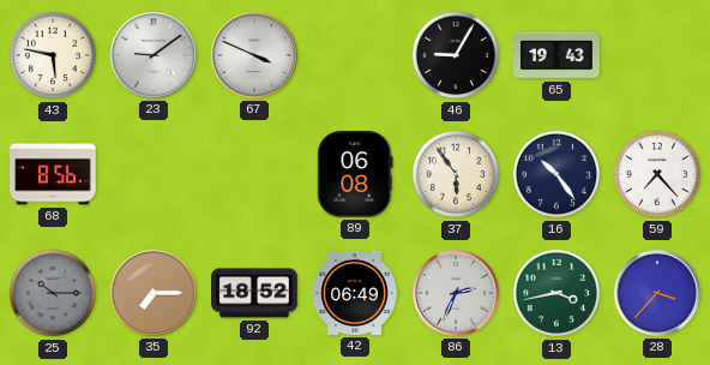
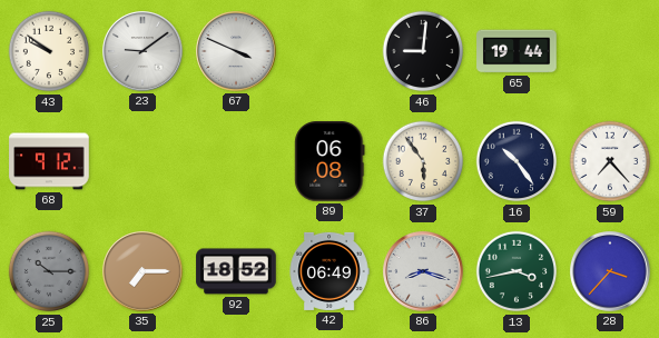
43: 5:47 -> 9:51 (49, 51)
46: 9:05 -> 9:01 (423, 51)
65: 19:43 -> 19:44 (517, 51)
68: 8:56 -> 9:12 (49, 161)
86: 2:34 -> 8:18 (424, 272)
